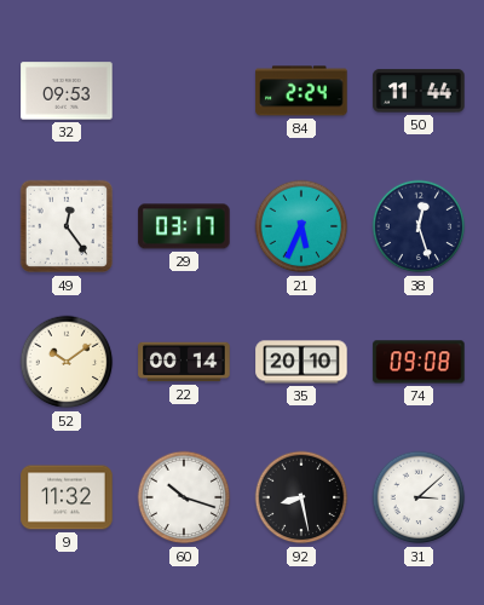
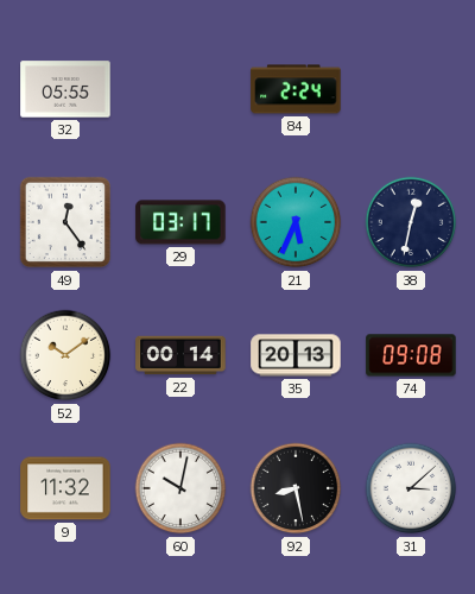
32: 09:53 -> 05:55 (65, 89)
50: 11:44 -> none (419, 91)
38: 12:27 -> 12:32 (411, 222)
35: 20:10 -> 20:13 (296, 355)
60: 10:18 -> 10:02 (180, 488)
